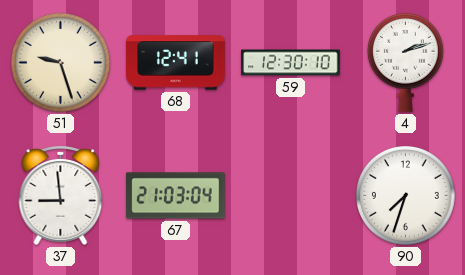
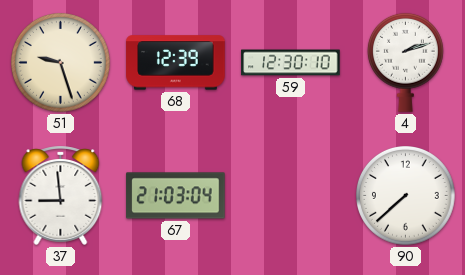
68: 12:41 -> 12:39 (176, 63)
90: 7:33 -> 7:38 (406, 196)
